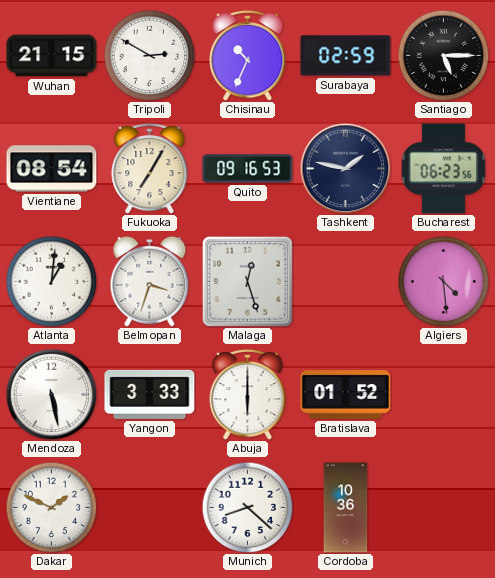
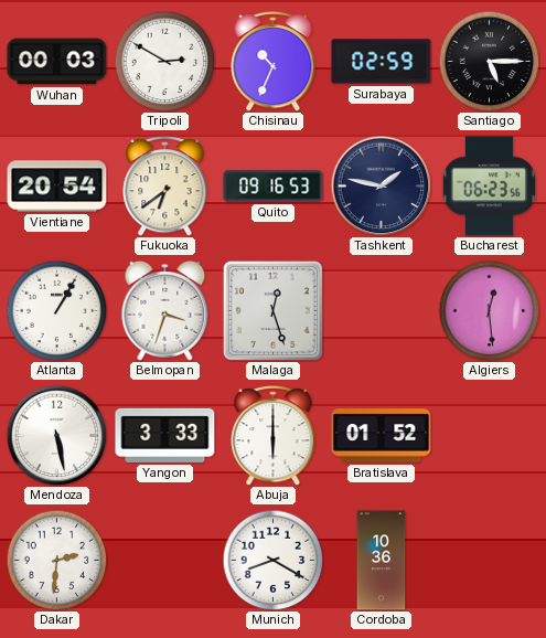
Wuhan: 21:15 -> 00:03 (57, 62)
Vientiane: 08:54 -> 20:54 (57, 187)
Fukuoka: 7:05 -> 6:39 (165, 185)
Atlanta: 1:01 -> 1:05 (56, 310)
Algiers: 4:29 -> 12:29 (489, 310)
Dakar: 1:49 -> 2:31 (56, 560)
Munich: 8:22 -> 8:20 (272, 560)
